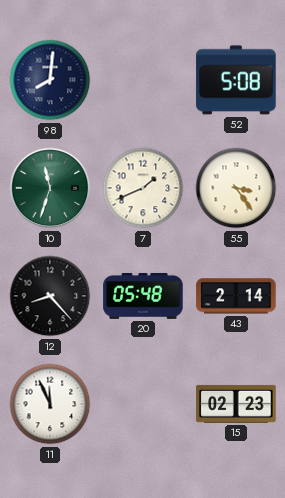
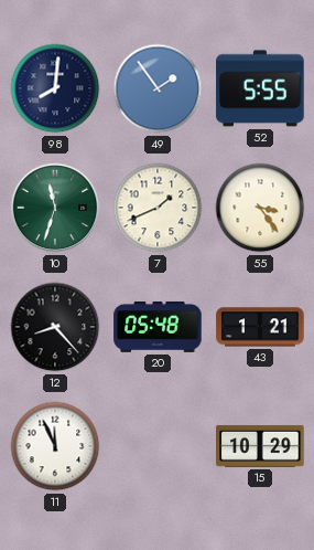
49: none -> 1:54 (158, 88)
52: 5:08 -> 5:55 (260, 88)
43: 2:14 -> 1:21 (260, 327)
15: 02:23 -> 10:29 (260, 446)
